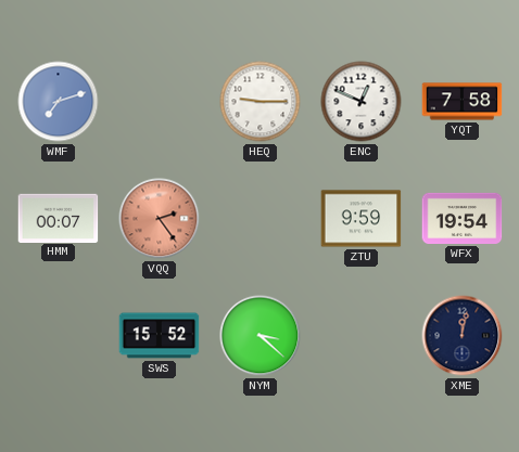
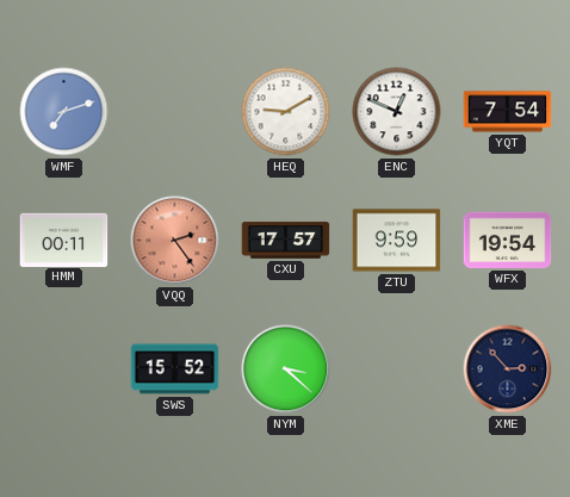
HEQ: 9:15 -> 9:10 (286, 112)
YQT: 7:58 -> 7:54 (508, 112)
HMM: 00:07 -> 00:11 (64, 240)
CXU: none -> 17:57 (286, 241)
XME: 12:02 -> 2:53 (508, 369)
